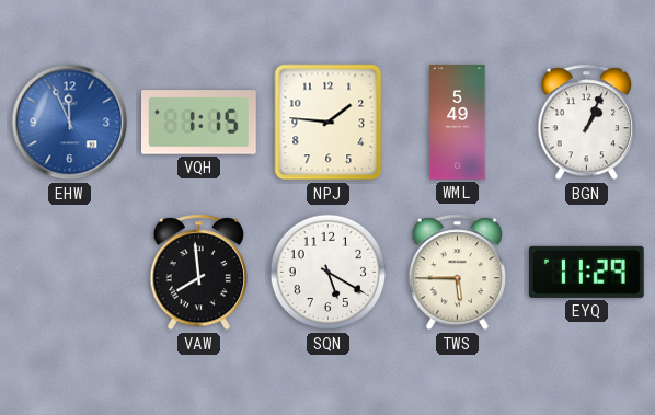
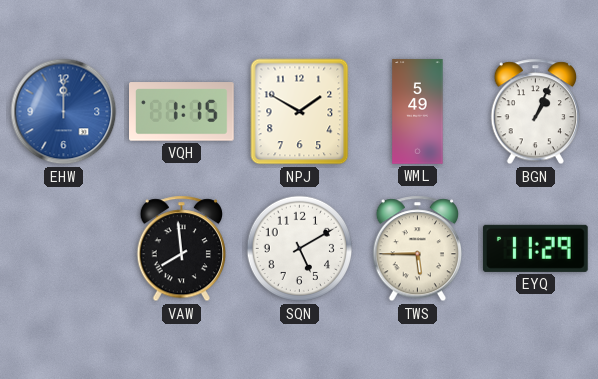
EHW: 11:56 -> 12:00 (64, 112)
NPJ: 1:46 -> 1:50 (300, 112)
SQN: 5:20 -> 5:10 (300, 249)
